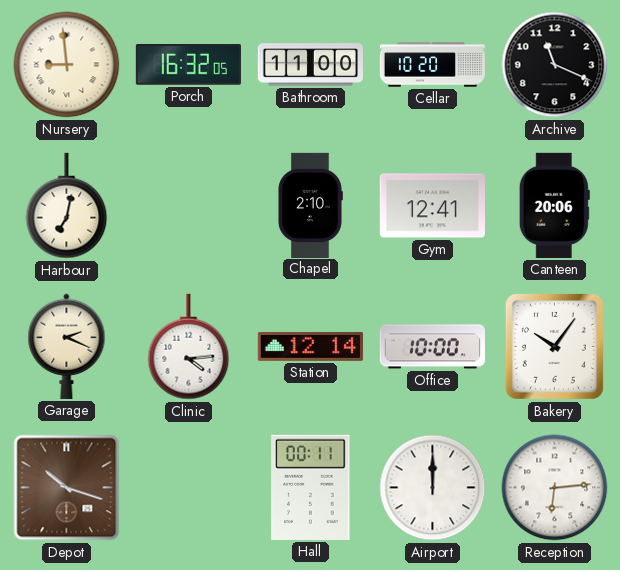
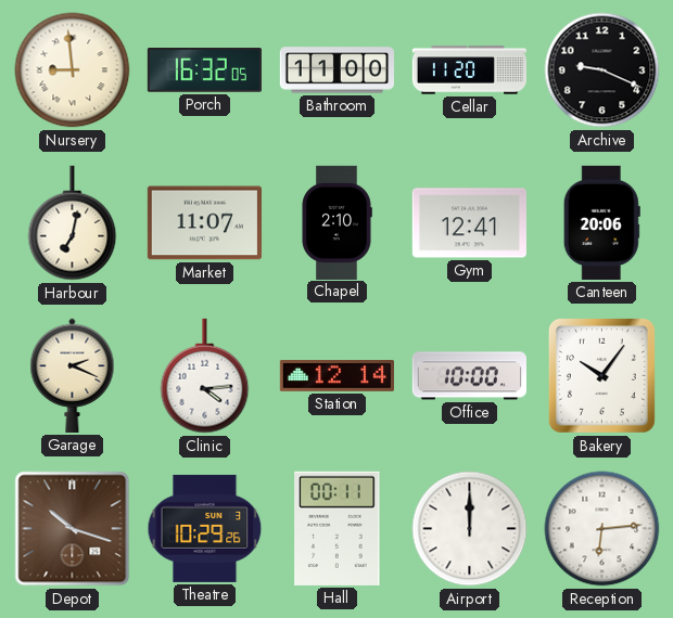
Cellar: 10:20 -> 11:20 (469, 70)
Archive: 11:19 -> 9:19 (602, 70)
Market: none -> 11:07 (204, 223)
Theatre: none -> 10:29 (205, 528)
